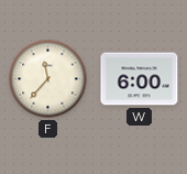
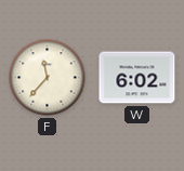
W: 6:00 -> 6:02 (137, 78)
